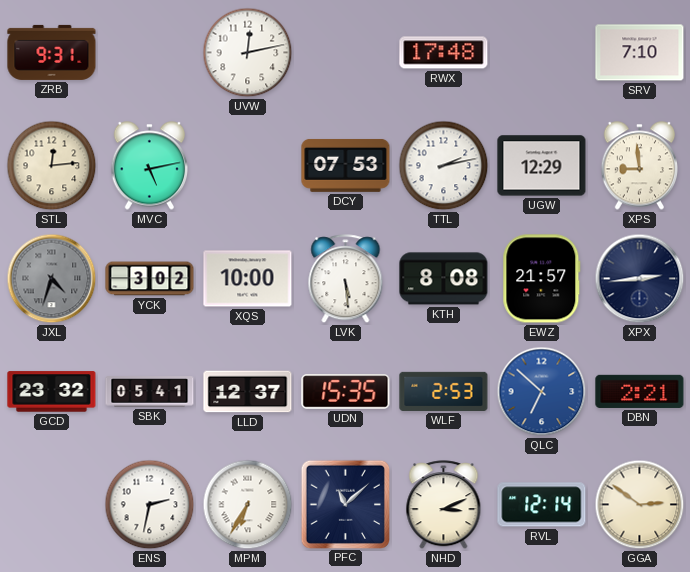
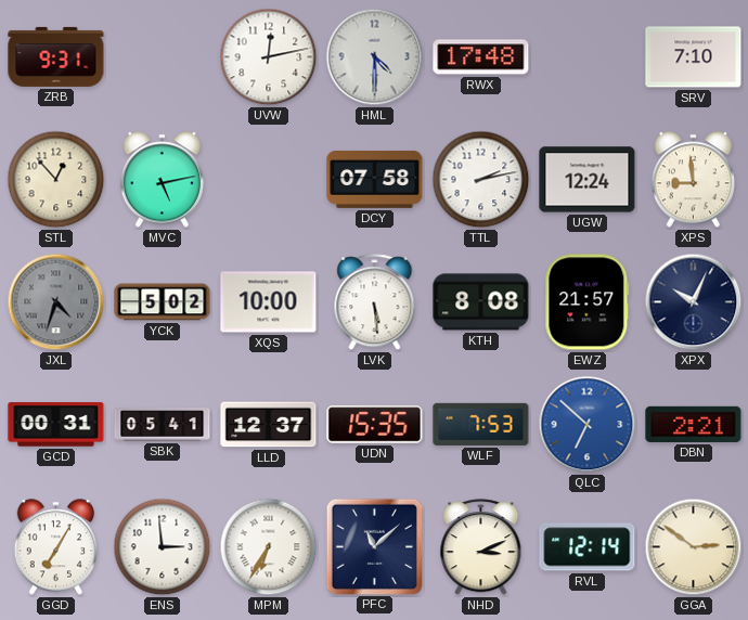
HML: none -> 4:30 (375, 57)
STL: 12:14 -> 12:53 (56, 180)
DCY: 07:53 -> 07:58 (375, 179)
UGW: 12:29 -> 12:24 (588, 180)
YCK: 3:02 -> 5:02 (163, 302)
XPX: 2:44 -> 10:04 (694, 302)
GCD: 23:32 -> 00:31 (56, 425)
WLF: 2:53 -> 7:53 (481, 424)
GGD: none -> 7:05 (55, 547)
ENS: 2:32 -> 2:59 (163, 547)
